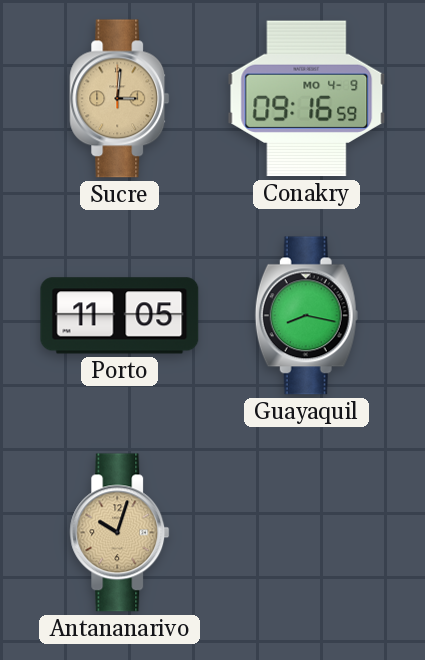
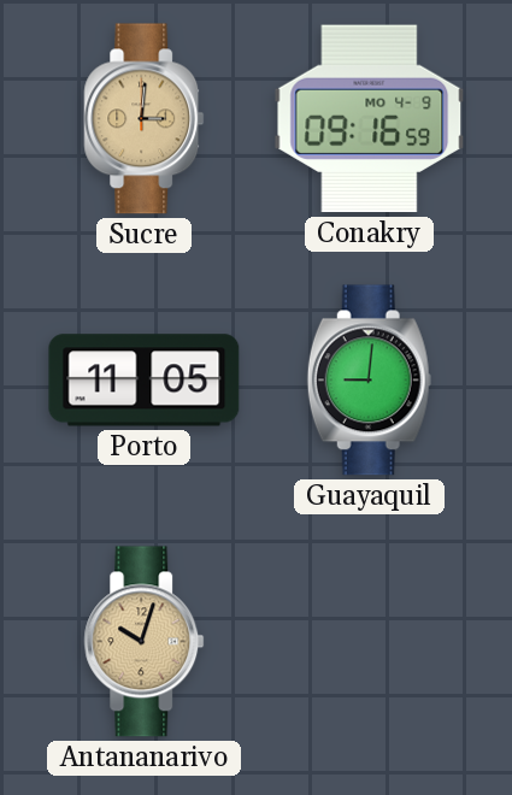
Guayaquil: 8:17 -> 9:01 (369, 381)
